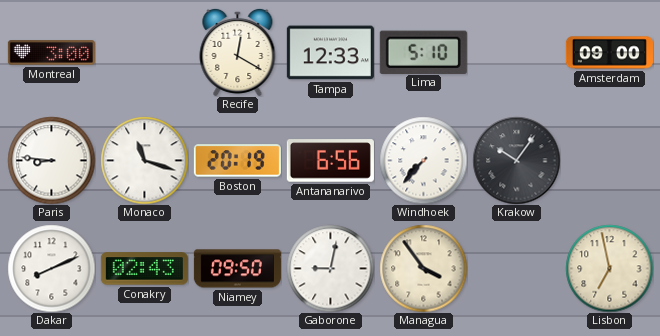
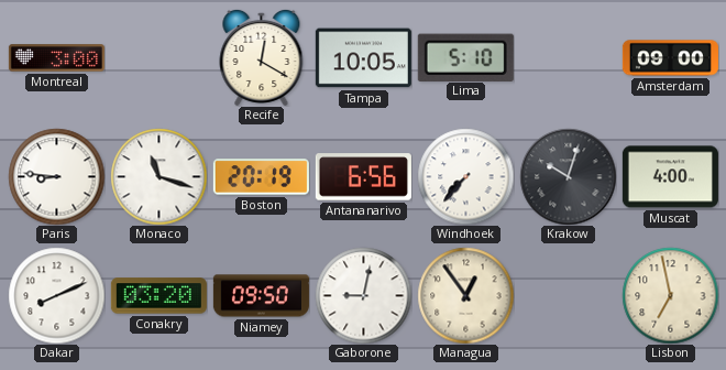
Tampa: 12:33 -> 10:05 (363, 58)
Krakow: 10:06 -> 10:03 (568, 176)
Muscat: none -> 4:00 (670, 177)
Conakry: 02:43 -> 03:20 (158, 296)
Managua: 3:54 -> 12:54 (465, 295)
